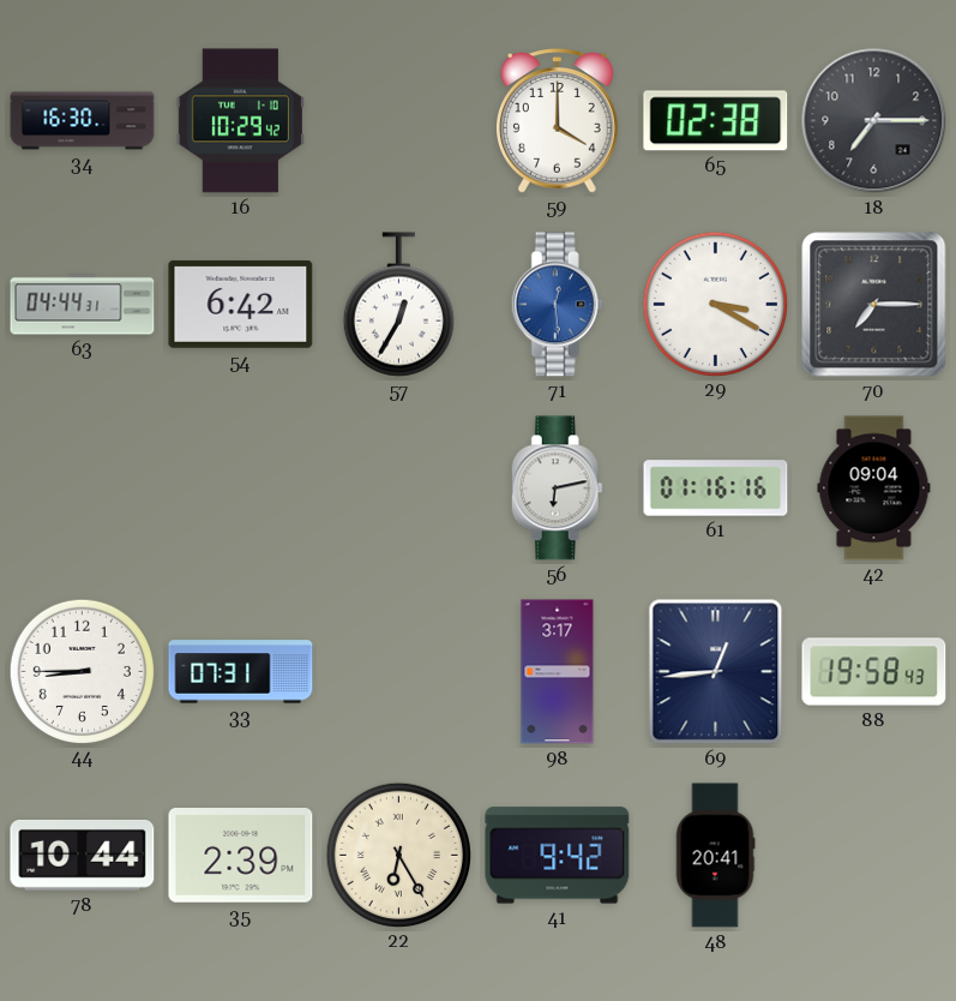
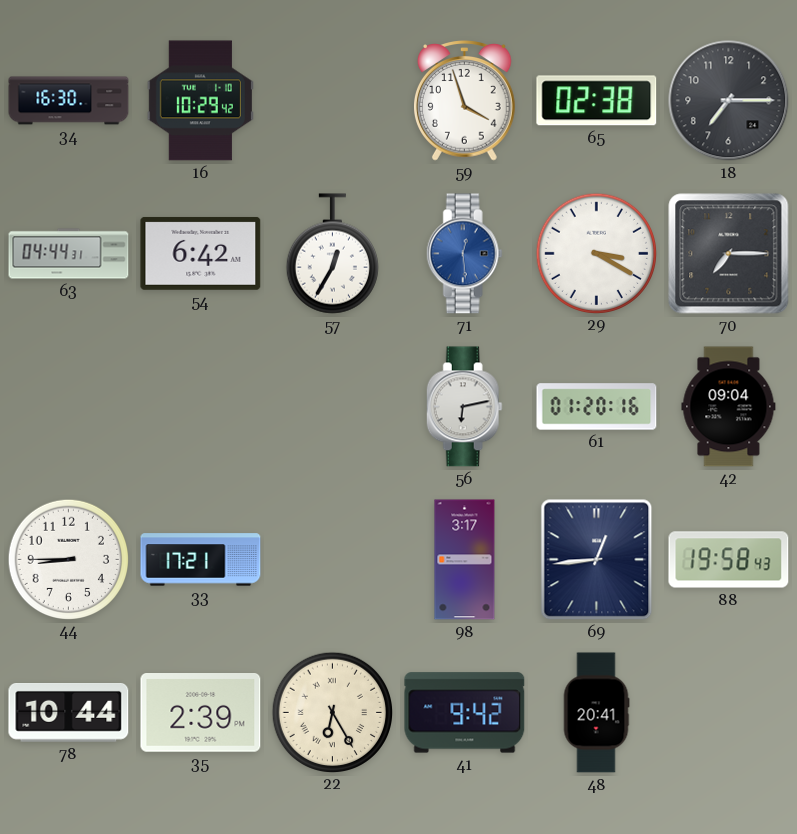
59: 4:00 -> 3:57 (465, 101)
61: 01:16 -> 01:20 (597, 407)
33: 07:31 -> 17:21 (201, 560)
